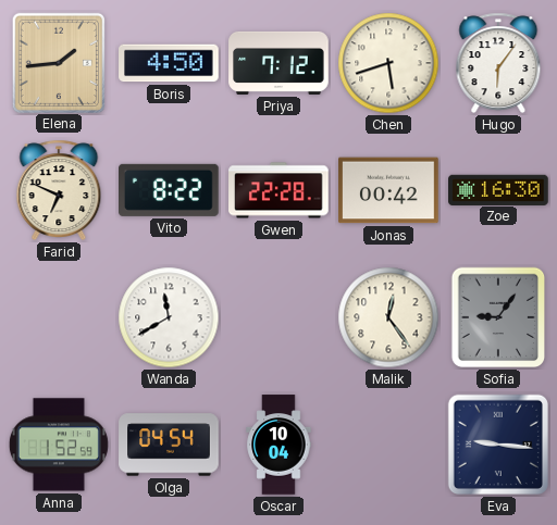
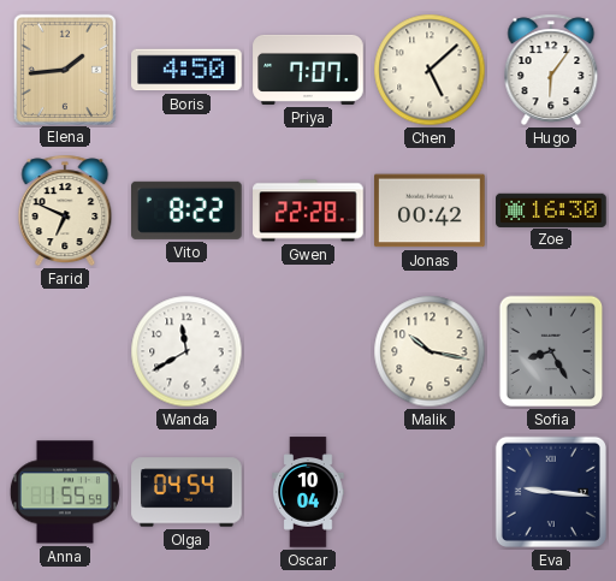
Priya: 7:12 -> 7:07 (308, 70)
Chen: 5:42 -> 5:08 (430, 70)
Malik: 12:24 -> 10:17 (430, 351)
Sofia: 9:06 -> 8:25 (551, 351)
Anna: 1:52 -> 1:55 (65, 492)
